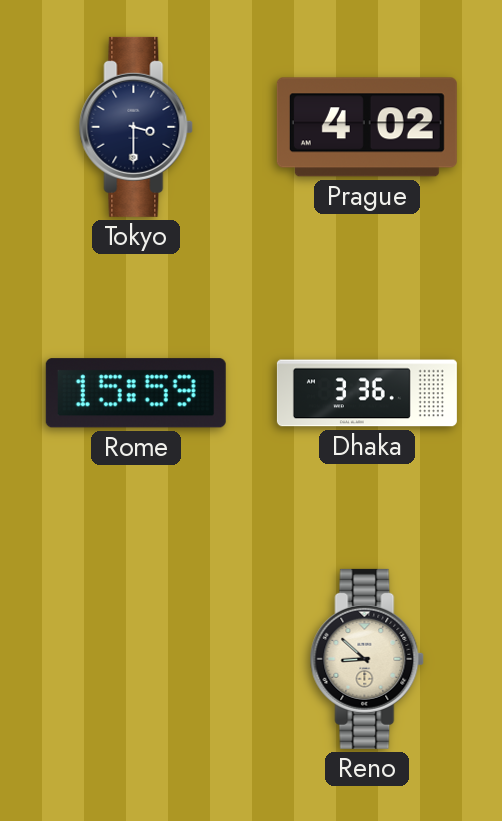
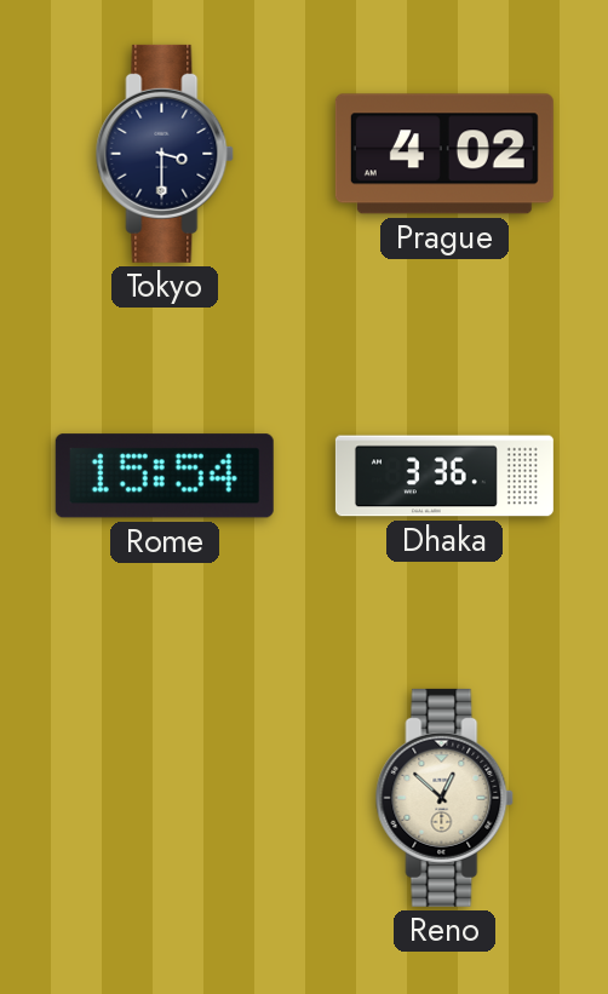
Rome: 15:59 -> 15:54 (165, 476)
Reno: 8:52 -> 12:52 (444, 798)
